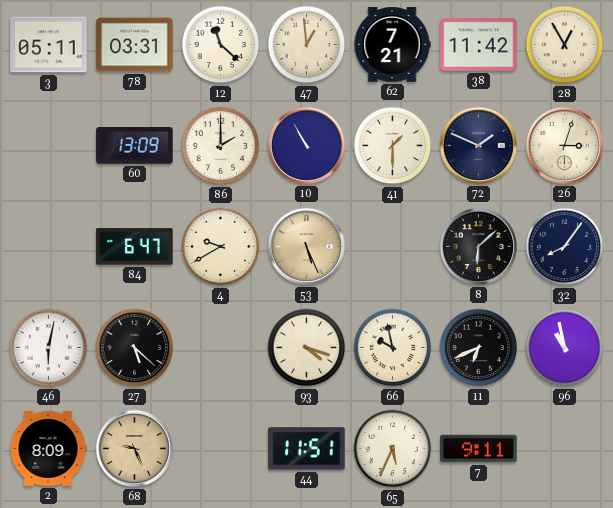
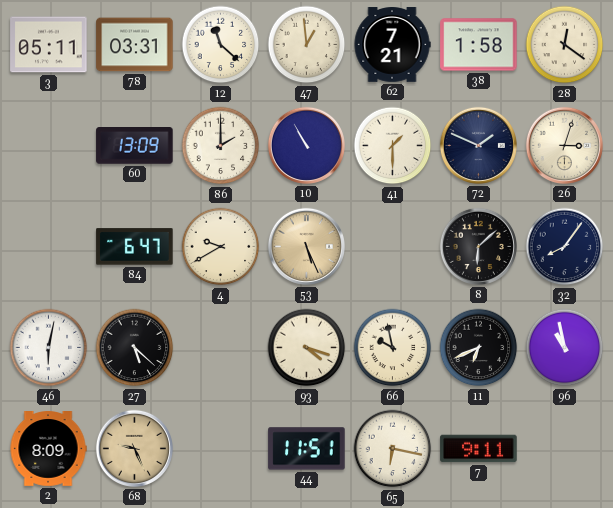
38: 11:42 -> 1:58 (479, 45)
28: 12:55 -> 12:21 (565, 45)
65: 5:34 -> 6:17 (393, 449)
